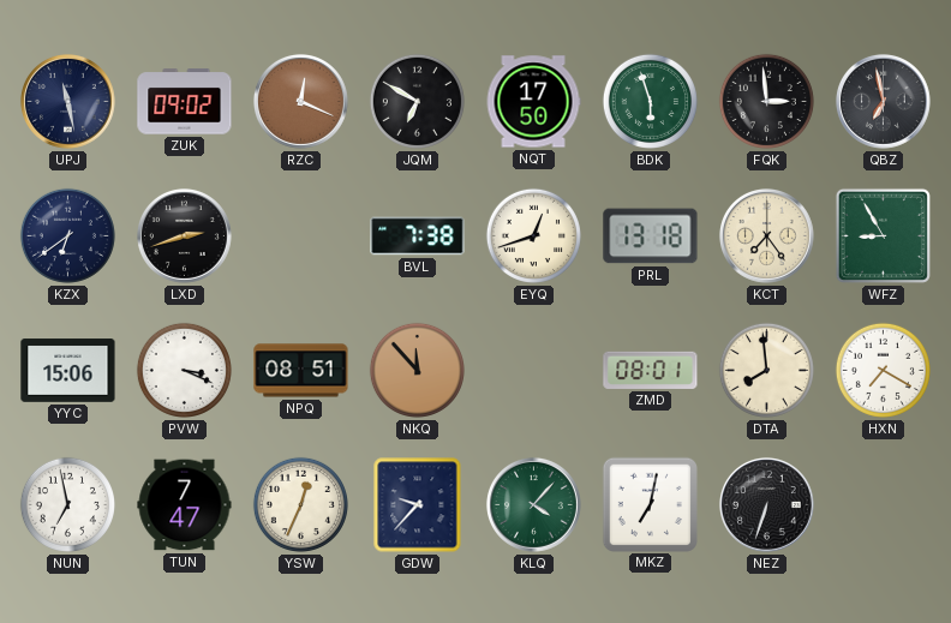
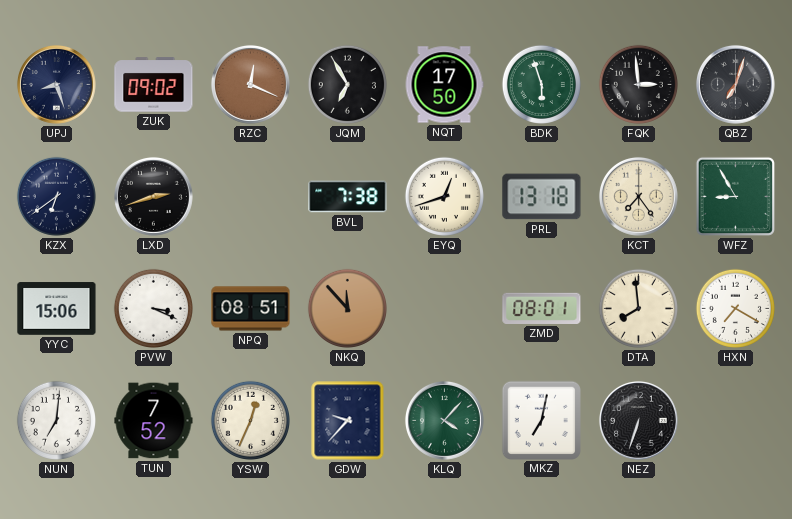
UPJ: 11:28 -> 8:27 (57, 85)
JQM: 6:50 -> 6:55 (347, 84)
QBZ: 6:58 -> 7:03 (736, 85)
NUN: 6:58 -> 7:01 (56, 420)
TUN: 7:47 -> 7:52 (154, 421)
